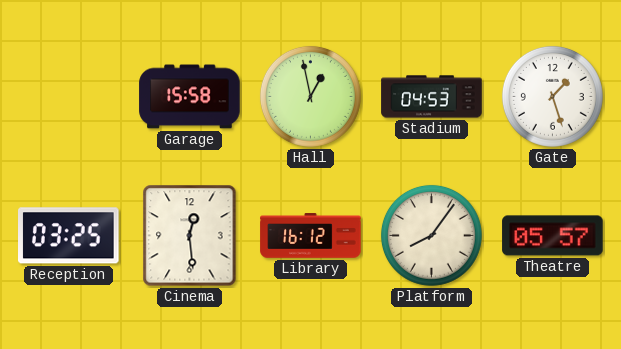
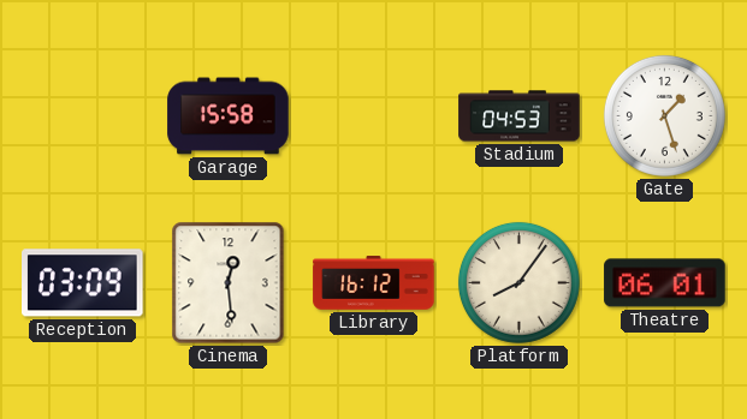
Hall: 12:58 -> none (310, 96)
Reception: 03:25 -> 03:09 (83, 283)
Theatre: 05:57 -> 06:01 (665, 283)
